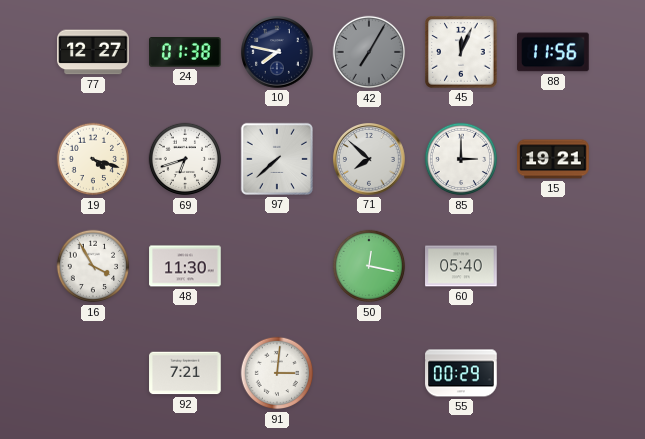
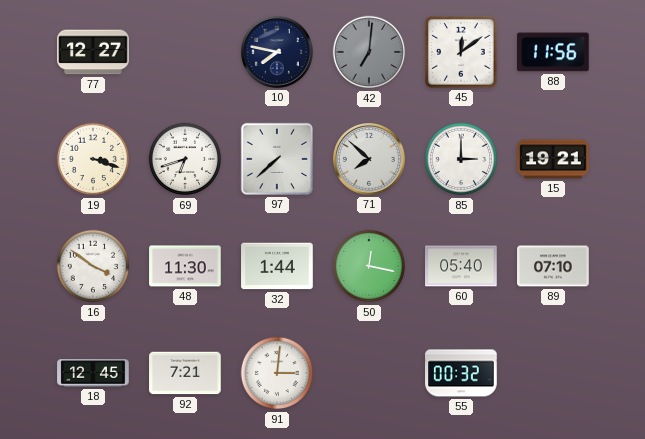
24: 01:38 -> none (186, 53)
42: 7:05 -> 7:01 (369, 52)
45: 12:04 -> 12:09 (461, 52)
19: 4:18 -> 3:18 (93, 159)
16: 3:55 -> 3:51 (93, 266)
32: none -> 1:44 (277, 266)
89: none -> 07:10 (553, 266)
18: none -> 12:45 (93, 373)
55: 00:29 -> 00:32 (461, 373)
